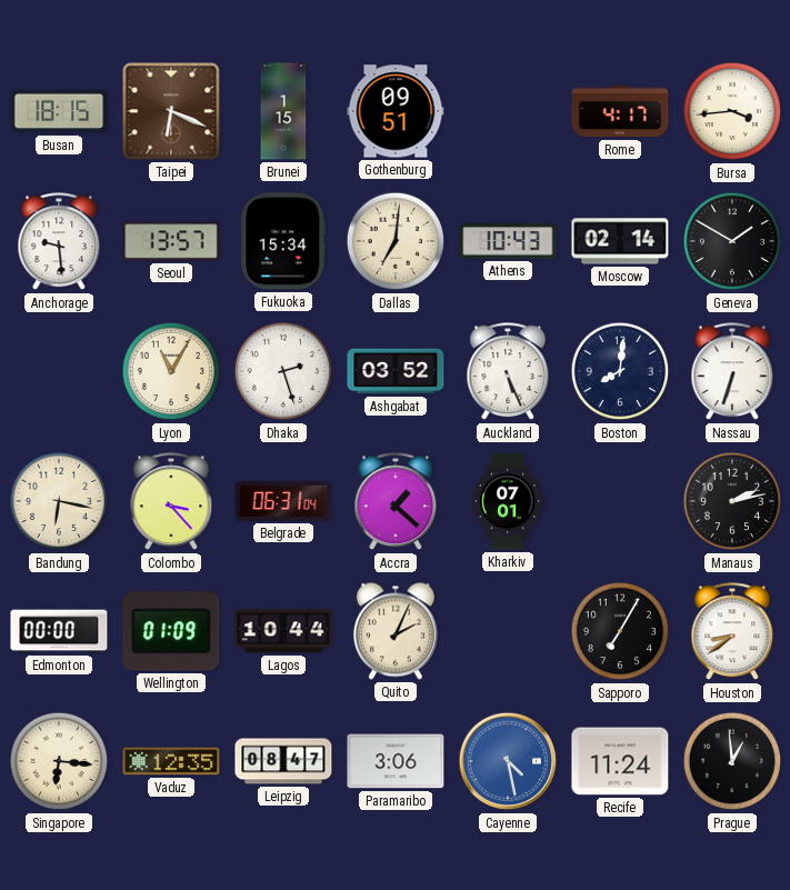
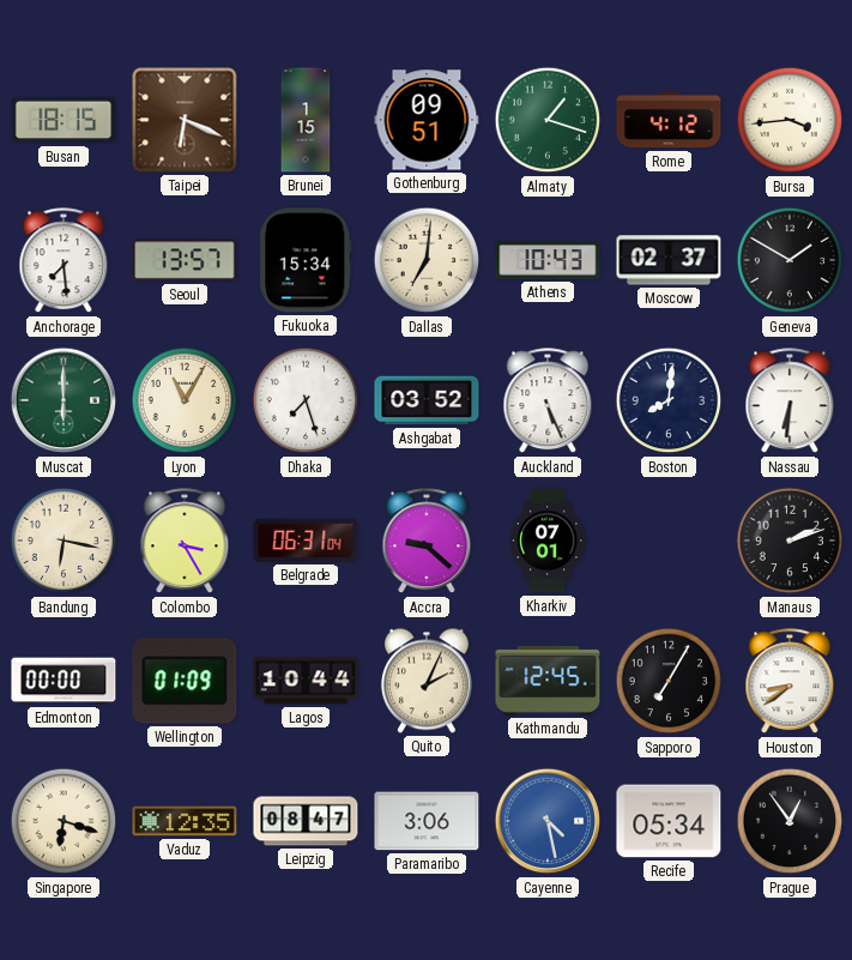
Almaty: none -> 1:18 (548, 120)
Rome: 4:17 -> 4:12 (669, 120)
Anchorage: 9:29 -> 7:29 (64, 261)
Moscow: 02:14 -> 02:37 (669, 260)
Muscat: none -> 6:00 (64, 400)
Dhaka: 2:27 -> 7:27 (306, 400)
Nassau: 6:33 -> 6:31 (790, 401)
Colombo: 3:23 -> 3:25 (185, 542)
Accra: 1:22 -> 9:22 (427, 542)
Manaus: 2:13 -> 2:12 (790, 541)
Kathmandu: none -> 12:45 (548, 681)
Singapore: 6:16 -> 6:18 (64, 821)
Recife: 11:24 -> 05:34 (669, 821)
Prague: 12:59 -> 12:54 (790, 821)
